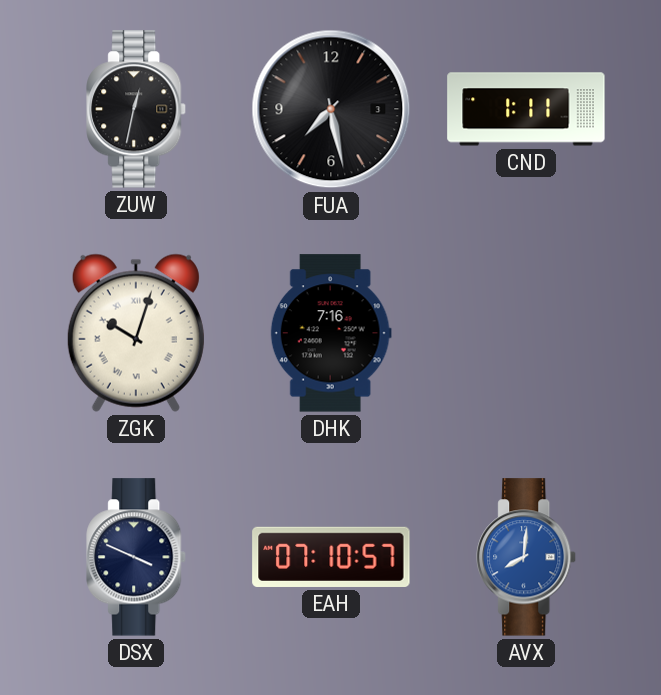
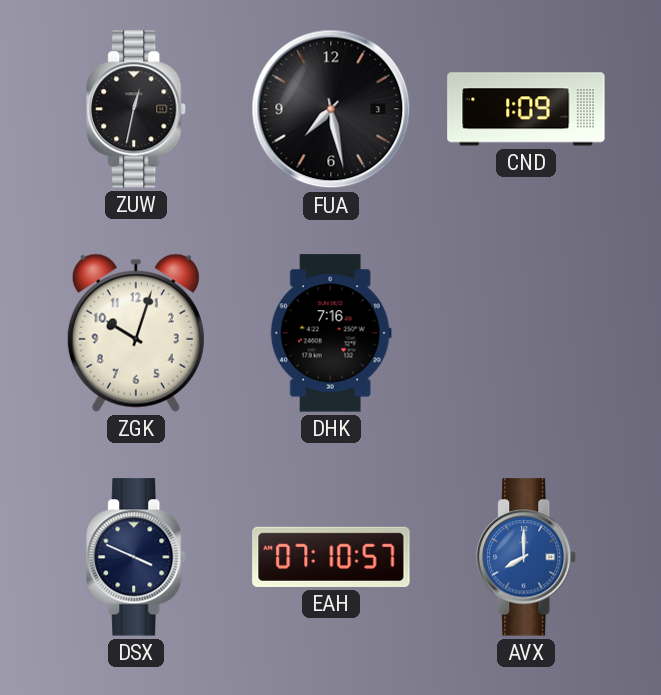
CND: 1:11 -> 1:09 (526, 109)
ZGK numerals: Roman -> Arabic (136, 333)
AVX: 8:01 -> 8:00 (527, 557)
